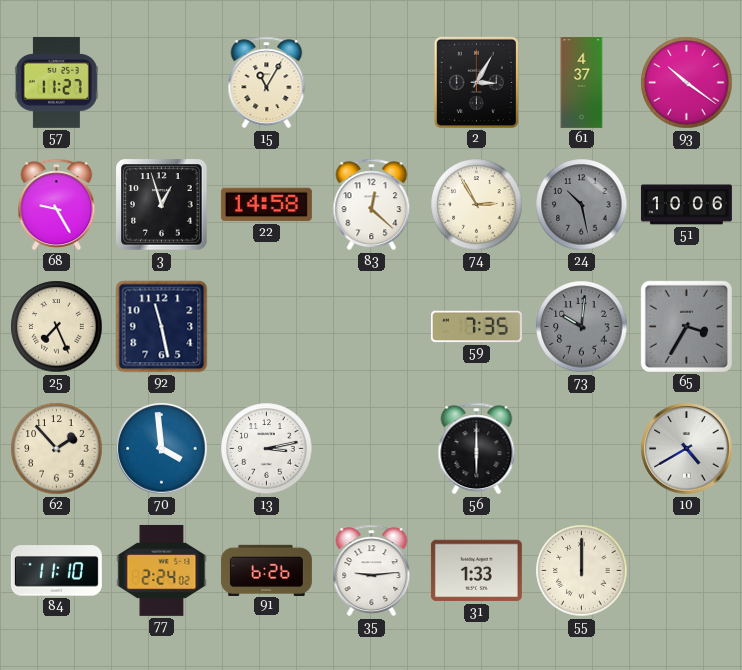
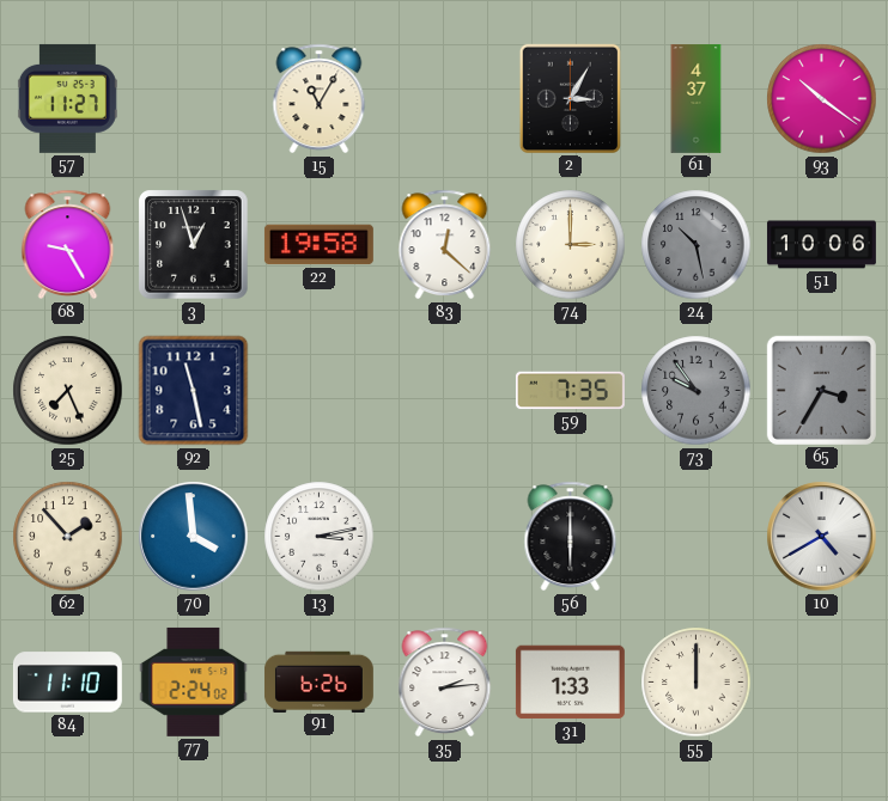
22: 14:58 -> 19:58 (318, 245)
74: 2:55 -> 3:00 (571, 245)
73: 10:01 -> 9:54 (697, 391)
35: 9:14 -> 2:14 (445, 683)
